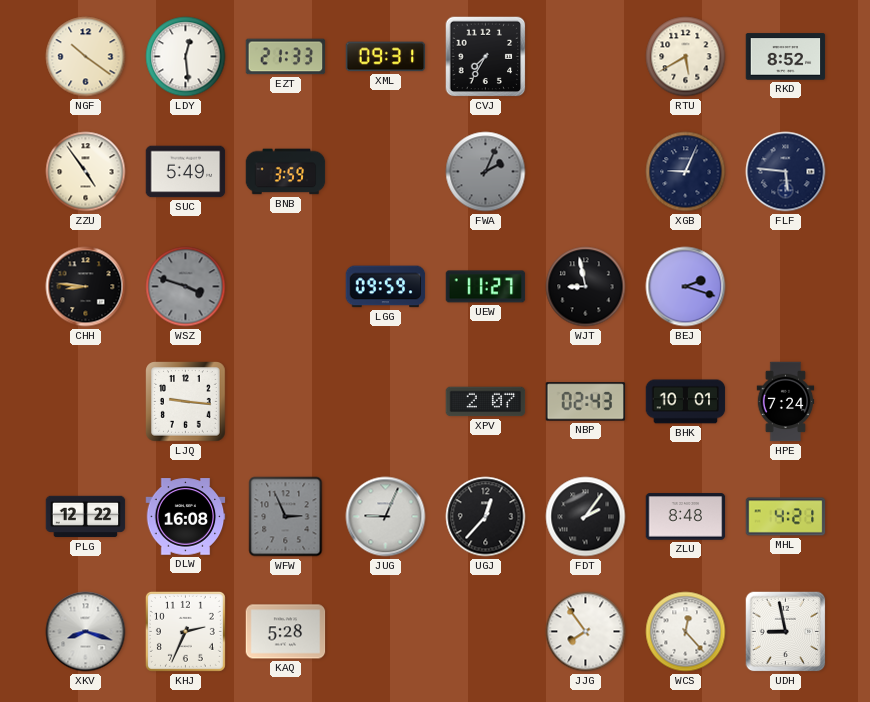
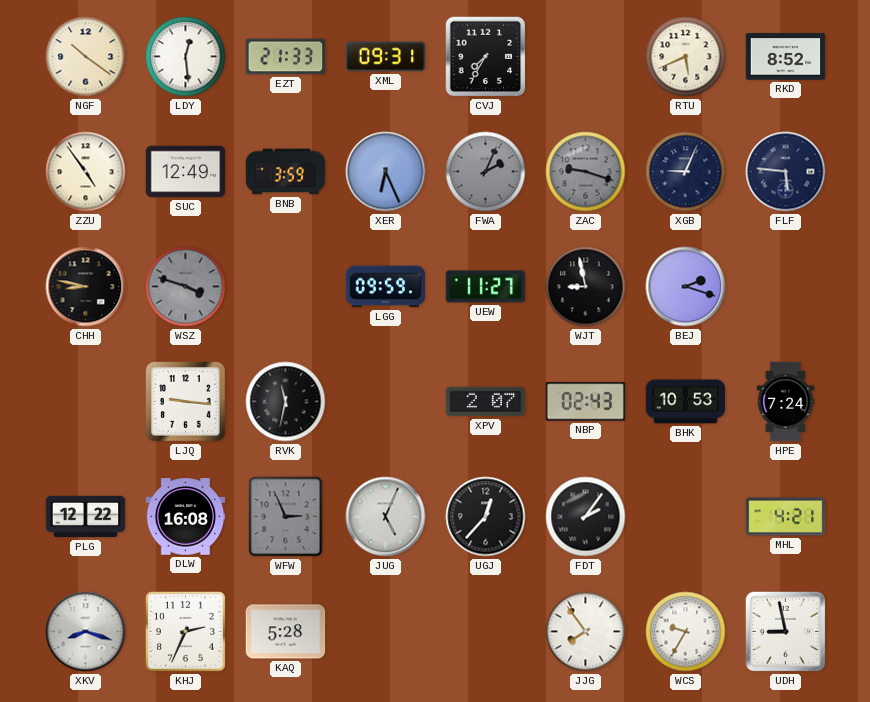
RTU: 5:40 -> 5:41 (686, 57)
SUC: 5:49 -> 12:49 (186, 172)
XER: none -> 6:26 (386, 172)
ZAC: none -> 9:18 (586, 172)
CHH: 8:46 -> 8:47 (86, 287)
RVK: none -> 11:32 (286, 402)
BHK: 10:01 -> 10:53 (686, 402)
JUG: 9:04 -> 5:04 (386, 517)
ZLU: 8:48 -> none (686, 517)
WCS: 12:23 -> 9:35 (686, 632)
